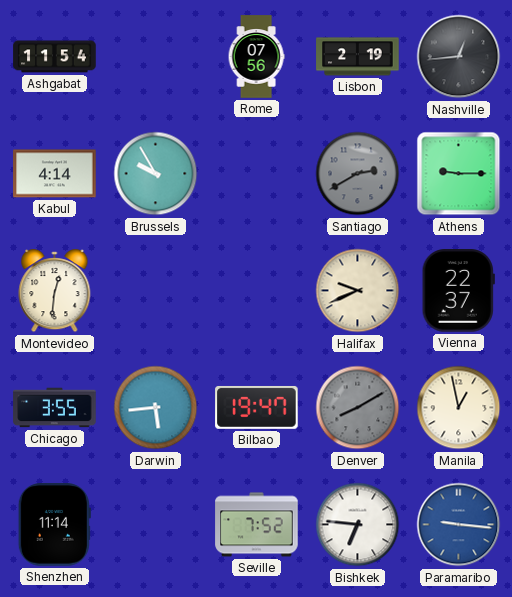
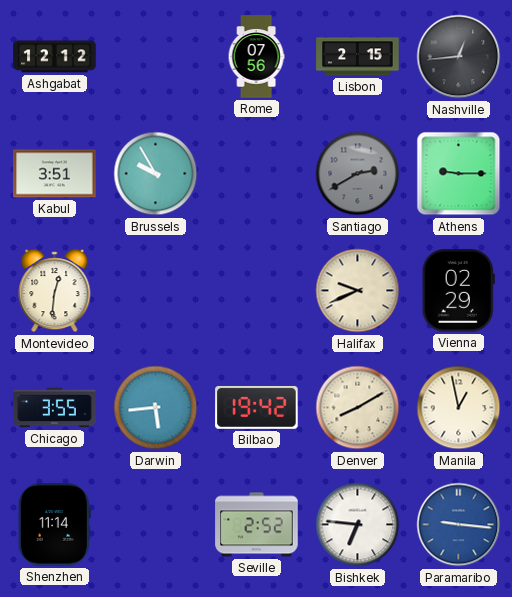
Ashgabat: 11:54 -> 12:12 (55, 57)
Lisbon: 2:19 -> 2:15 (358, 57)
Kabul: 4:14 -> 3:51 (55, 174)
Vienna: 22:37 -> 02:29 (458, 291)
Bilbao: 19:47 -> 19:42 (257, 407)
Denver dial: grey -> cream (358, 408)
Seville: 7:52 -> 2:52 (257, 525)
